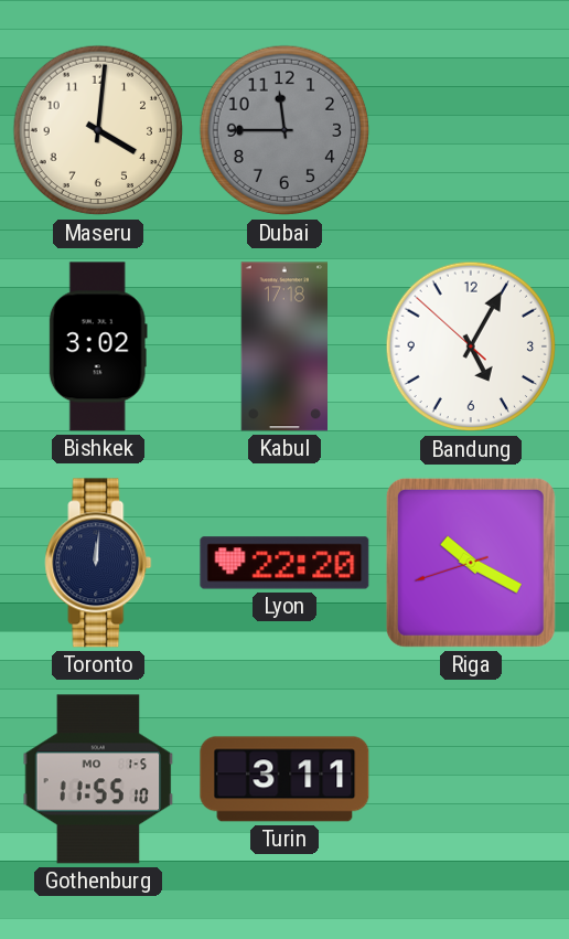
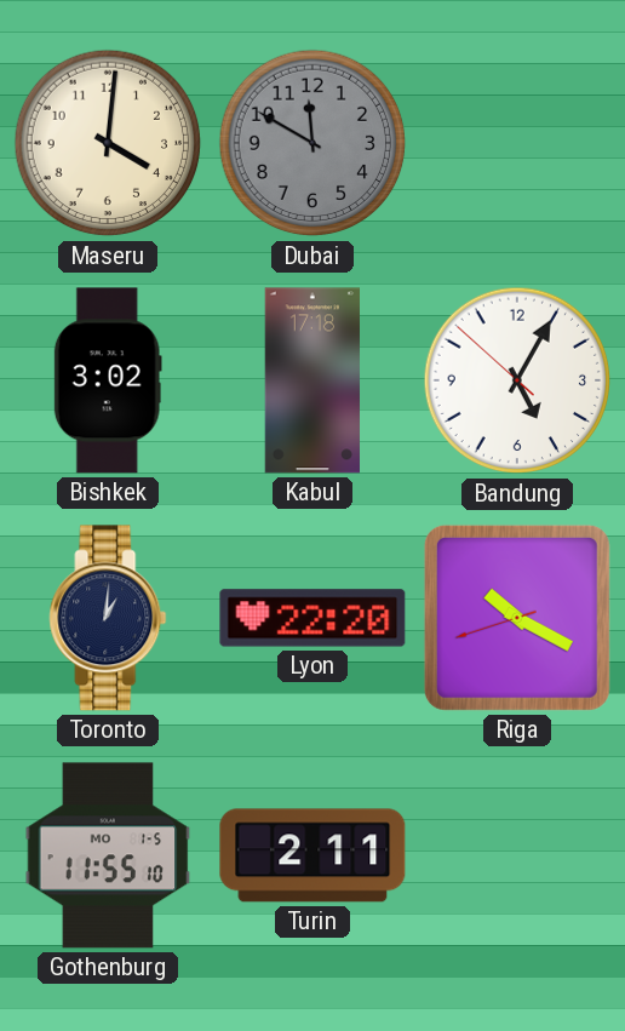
Dubai: 11:45 -> 11:50 (312, 143)
Toronto: 12:01 -> 1:01 (108, 618)
Turin: 3:11 -> 2:11 (312, 855)
